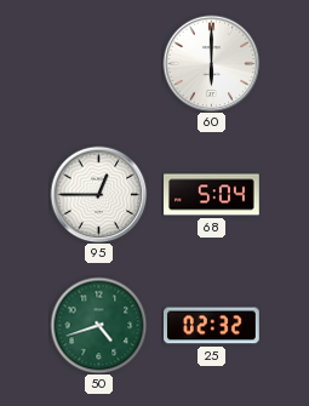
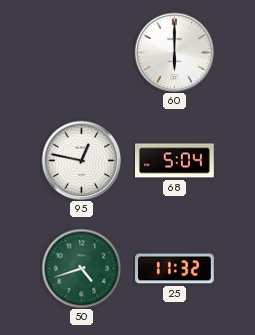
95: 12:45 -> 12:47 (81, 160)
25: 02:32 -> 11:32 (175, 269)
